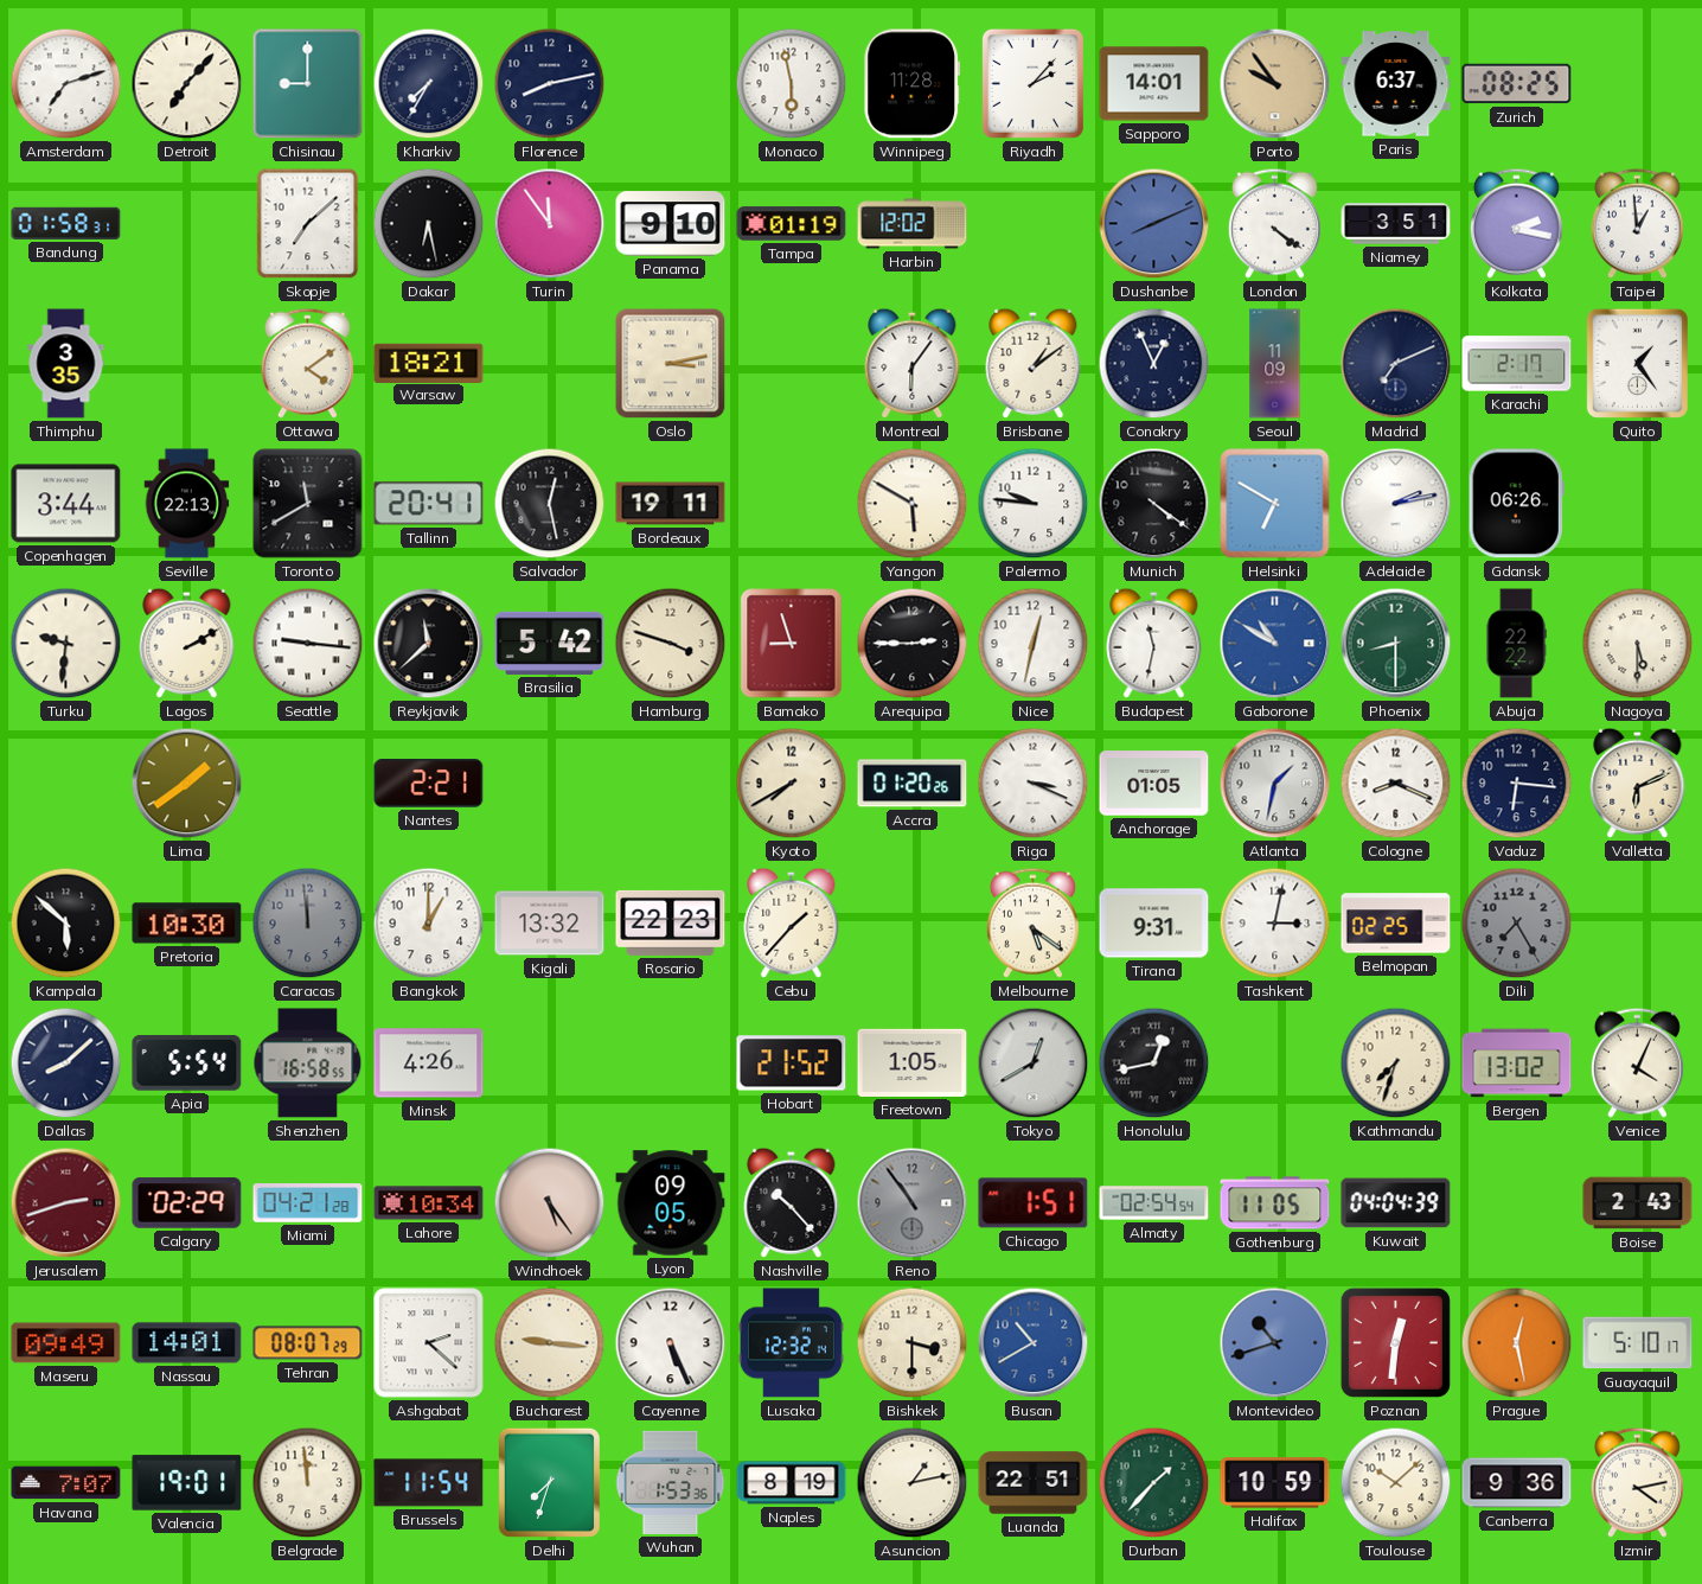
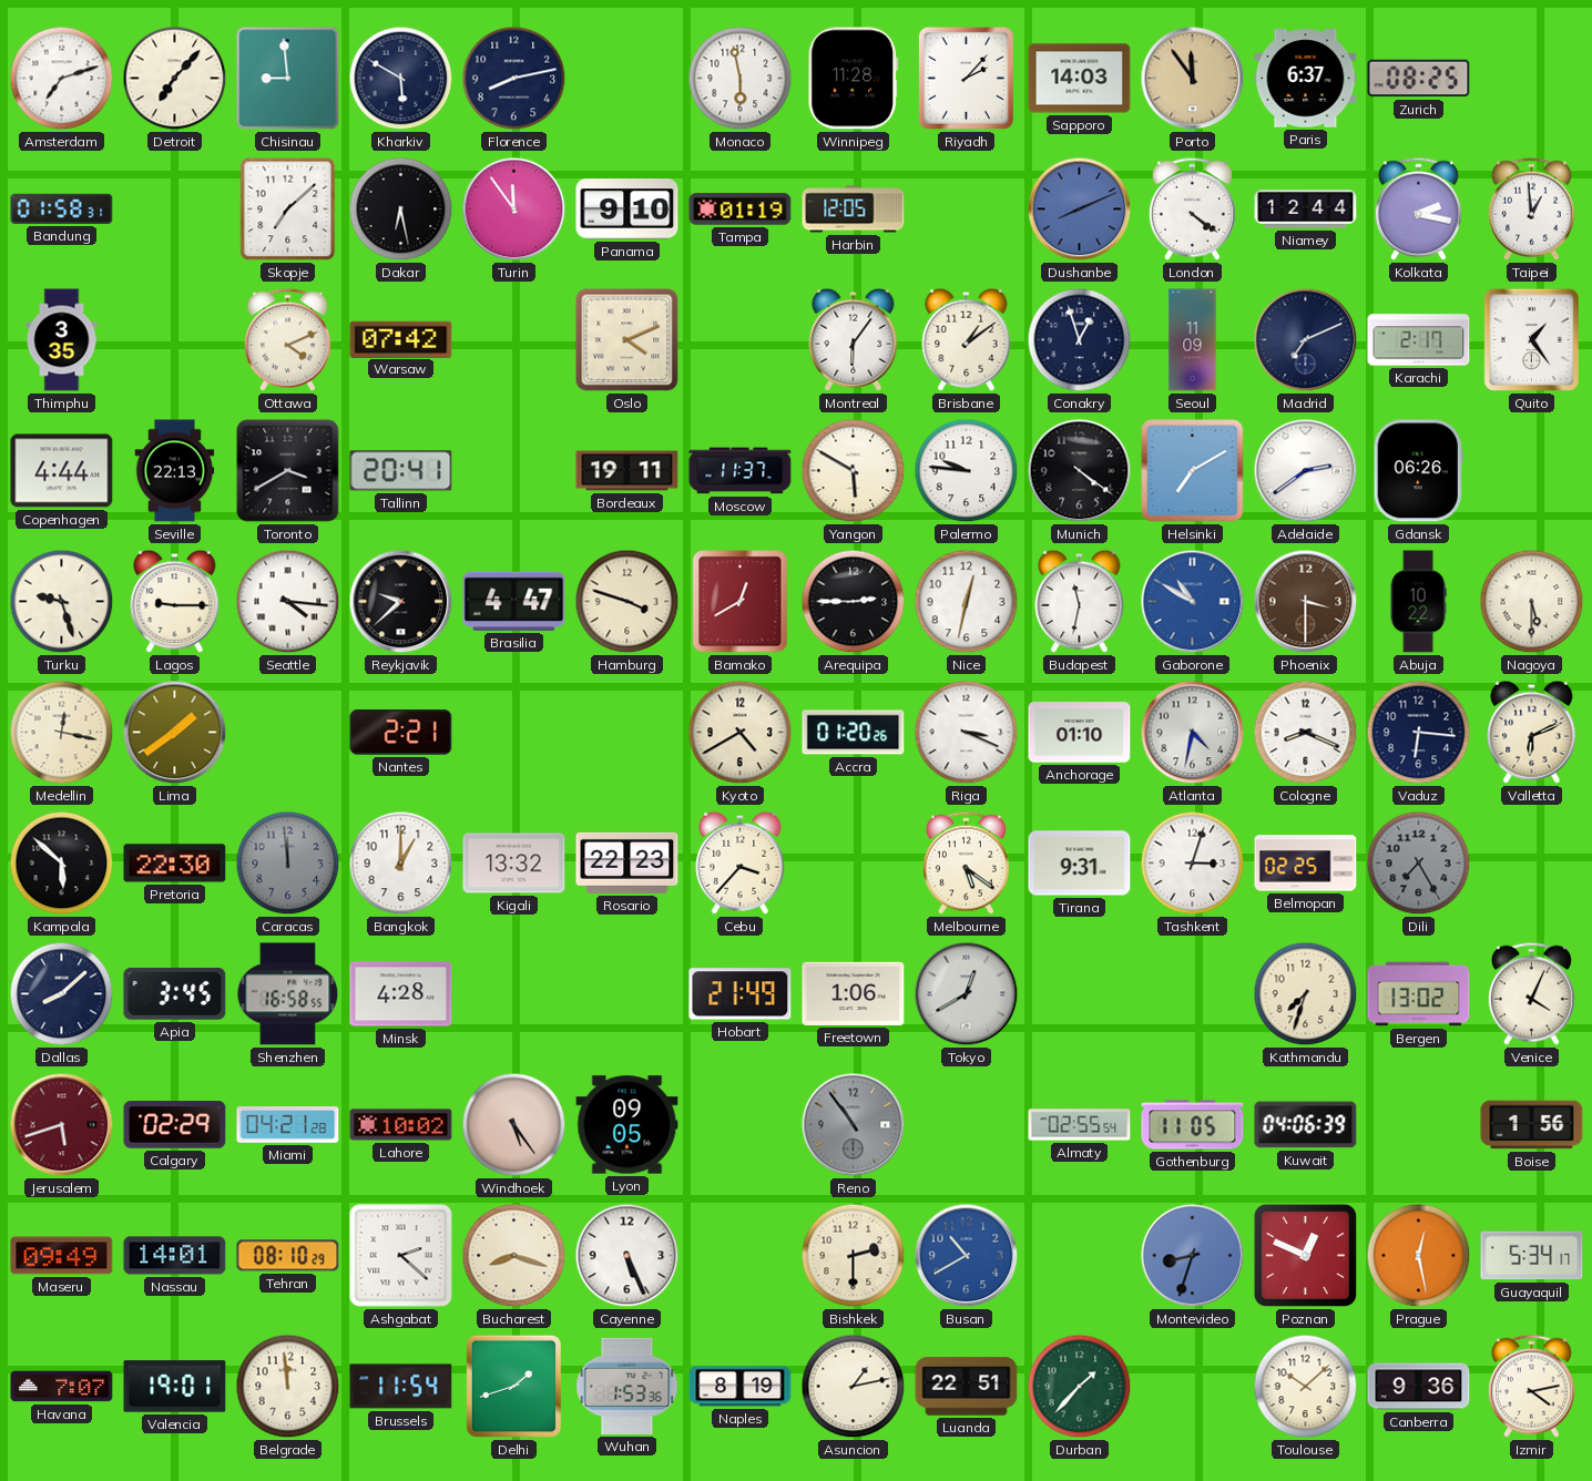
Chisinau: 9:00 -> 8:59 (288, 79)
Kharkiv: 7:35 -> 5:50 (401, 79)
Sapporo: 14:01 -> 14:03 (1080, 79)
Porto: 9:54 -> 11:54 (1193, 79)
Harbin: 12:02 -> 12:05 (854, 210)
Niamey: 3:51 -> 12:44 (1306, 210)
Ottawa: 4:09 -> 4:11 (287, 339)
Warsaw: 18:21 -> 07:42 (401, 339)
Oslo: 3:13 -> 4:11 (627, 340)
Conakry: 12:56 -> 12:57 (1080, 340)
Copenhagen: 3:44 -> 4:44 (62, 471)
Toronto: 11:40 -> 3:40 (288, 471)
Salvador: 12:28 -> none (550, 504)
Moscow: none -> 11:37 (741, 471)
Helsinki: 6:50 -> 7:10 (1193, 471)
Adelaide: 2:13 -> 2:39 (1306, 471)
Turku: 9:31 -> 9:27 (62, 602)
Lagos: 2:10 -> 9:15 (175, 601)
Seattle: 9:16 -> 4:16 (288, 602)
Reykjavik: 11:38 -> 9:38 (401, 602)
Brasilia: 5:42 -> 4:47 (514, 601)
Bamako: 8:57 -> 12:40 (741, 602)
Phoenix: 8:30 -> 3:30 (1306, 602)
Phoenix dial: green -> brown (1306, 602)
Abuja: 22:22 -> 10:22 (1418, 602)
Medellin: none -> 12:17 (62, 733)
Kyoto: 7:40 -> 4:40 (741, 733)
Anchorage: 01:05 -> 01:10 (1080, 733)
Atlanta: 1:32 -> 4:32 (1193, 733)
Pretoria: 10:30 -> 22:30 (175, 864)
Cebu: 1:37 -> 3:37 (741, 862)
Tashkent: 3:02 -> 3:03 (1193, 864)
Apia: 5:54 -> 3:45 (175, 993)
Minsk: 4:26 -> 4:28 (401, 994)
Hobart: 21:52 -> 21:49 (741, 994)
Freetown: 1:05 -> 1:06 (854, 993)
Honolulu: 12:43 -> none (1154, 1064)
Jerusalem: 2:42 -> 5:42 (62, 1125)
Lahore: 10:34 -> 10:02 (401, 1125)
Nashville: 10:23 -> none (792, 1202)
Chicago: 1:51 -> none (1034, 1203)
Almaty: 02:54 -> 02:55 (1080, 1125)
Kuwait: 04:04 -> 04:06 (1306, 1125)
Boise: 2:43 -> 1:56 (1532, 1125)
Tehran: 08:07 -> 08:10 (288, 1256)
Bucharest: 9:16 -> 8:18 (514, 1256)
Lusaka: 12:32 -> none (791, 1343)
Bishkek: 3:30 -> 2:30 (854, 1256)
Montevideo: 10:42 -> 8:33 (1193, 1256)
Poznan: 12:31 -> 12:49 (1305, 1255)
Guayaquil: 5:10 -> 5:34 (1532, 1256)
Delhi: 7:33 -> 1:42 (513, 1386)
Halifax: 10:59 -> none (1275, 1483)
